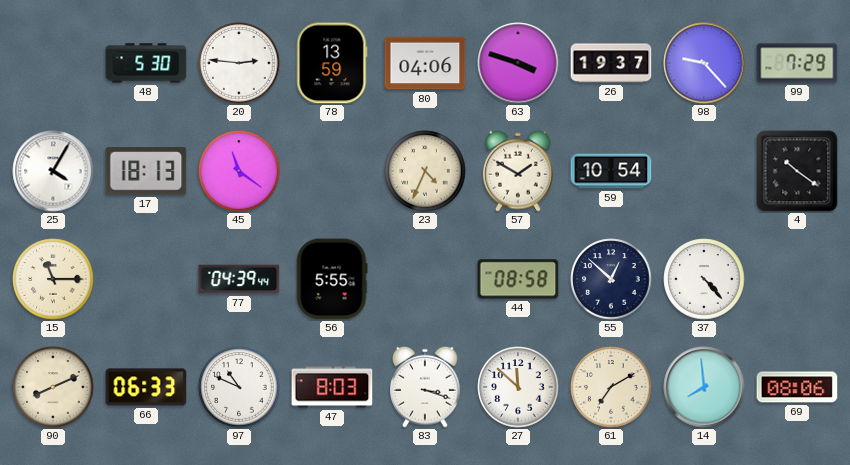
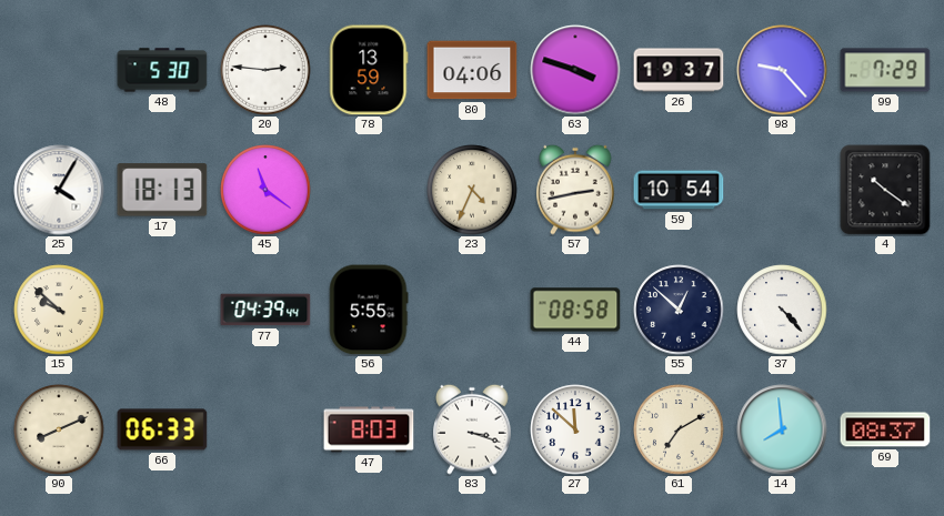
57: 1:50 -> 2:43 (575, 190)
15: 11:15 -> 9:52 (59, 310)
97: 10:49 -> none (239, 387)
69: 08:06 -> 08:37 (885, 429)
